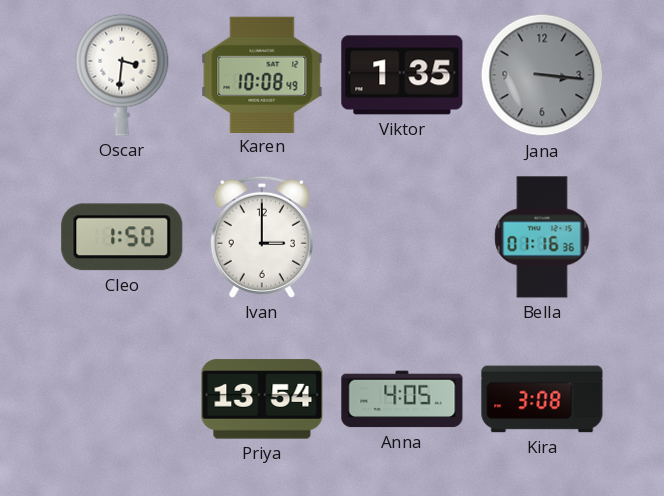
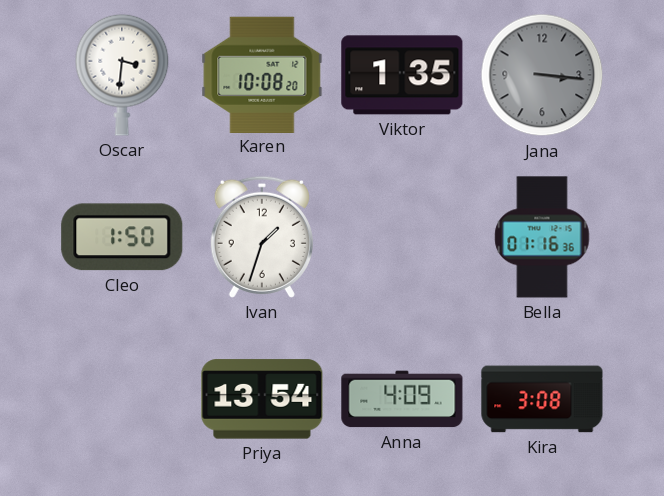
Karen: 10:08:49 -> 10:08:20 (262, 74)
Ivan: 3:00 -> 1:33 (262, 237)
Anna: 4:05 -> 4:09 (402, 399)
